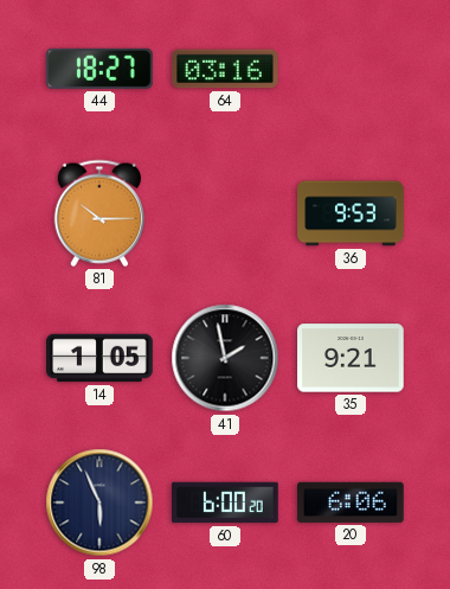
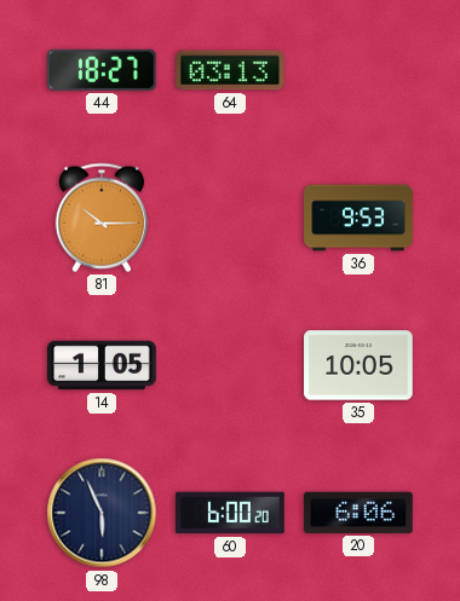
64: 03:16 -> 03:13 (231, 70)
41: 1:58 -> none (225, 358)
35: 9:21 -> 10:05 (358, 365)
